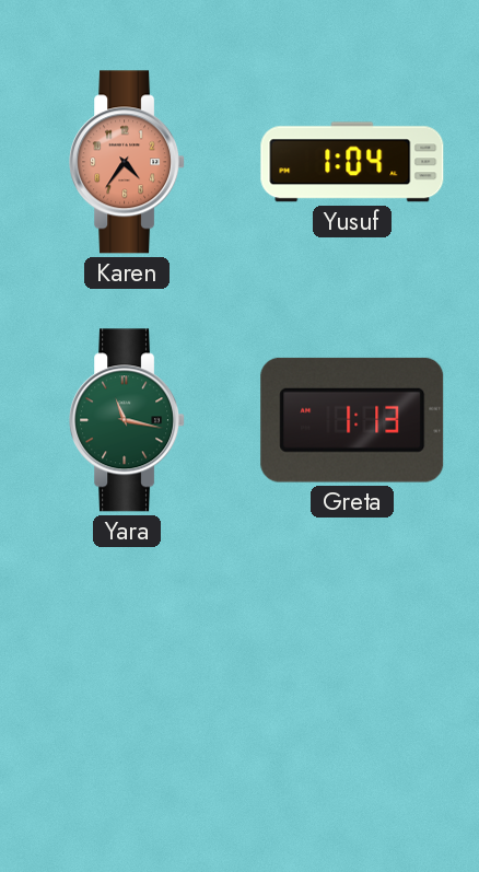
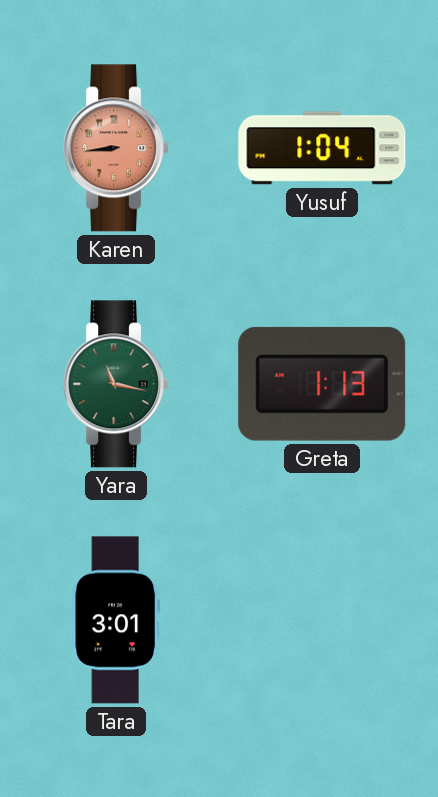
Karen: 4:36 -> 8:44 (117, 148)
Tara: none -> 3:01 (116, 620)
